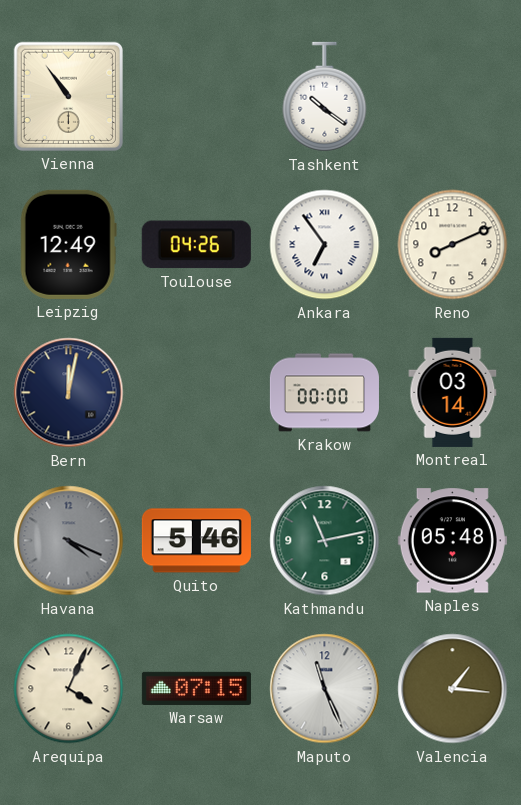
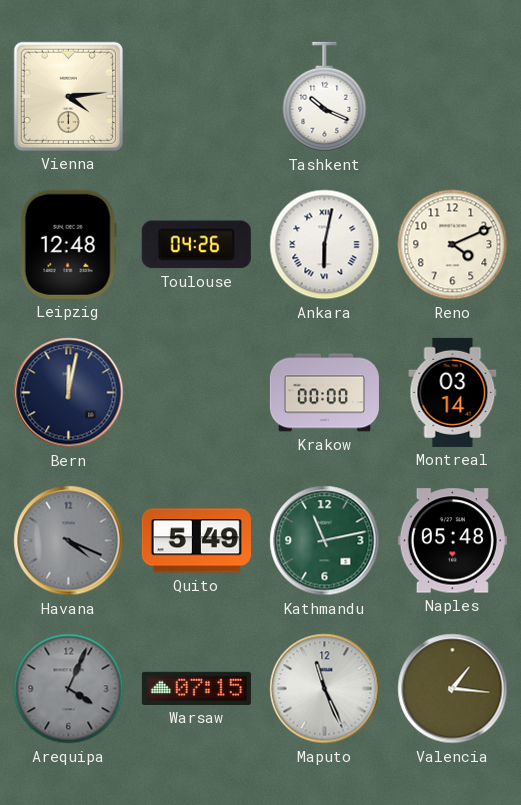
Vienna: 10:54 -> 4:14 (68, 96)
Tashkent: 10:21 -> 10:19 (325, 97)
Leipzig: 12:49 -> 12:48 (68, 244)
Ankara: 6:54 -> 6:02 (325, 245)
Reno: 8:11 -> 4:11 (453, 245)
Quito: 5:46 -> 5:49 (196, 541)
Arequipa dial: cream -> grey (69, 689)
